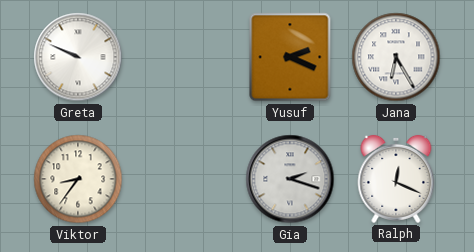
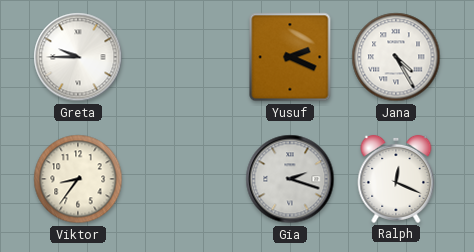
Greta: 9:49 -> 9:45 (78, 57)
Jana: 6:25 -> 4:25 (396, 57)
